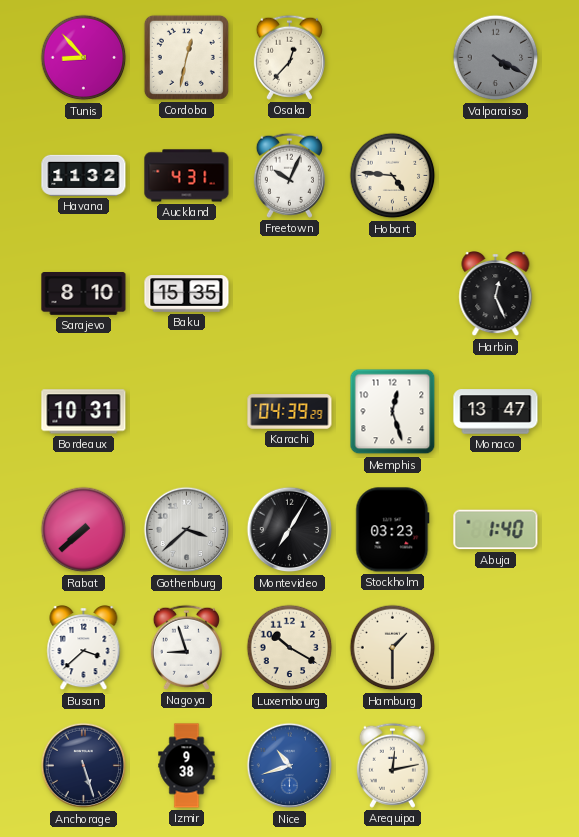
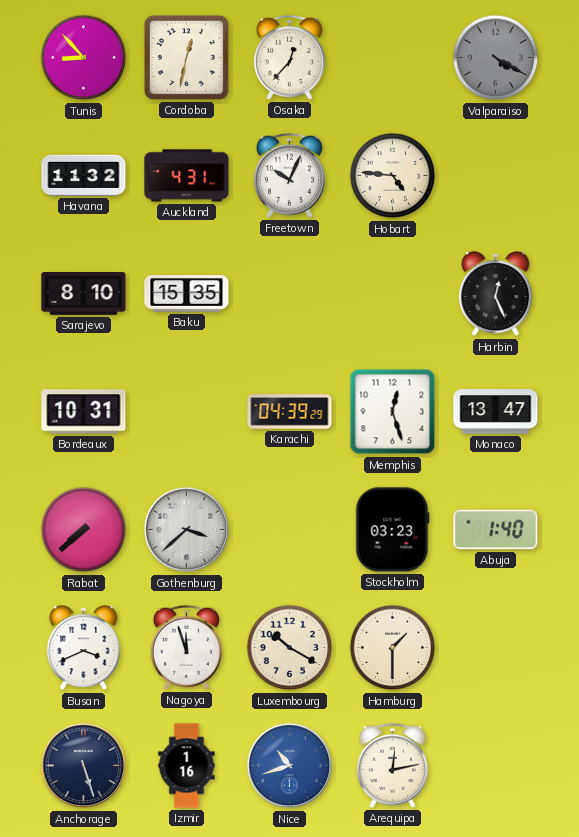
Montevideo: 7:05 -> none (290, 530)
Busan: 3:38 -> 3:41 (84, 649)
Nagoya: 8:57 -> 11:57 (186, 647)
Izmir: 9:38 -> 1:16 (187, 766)
